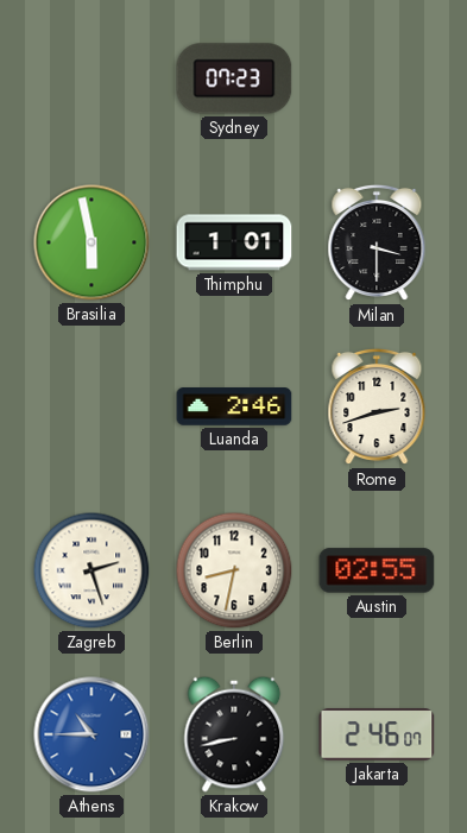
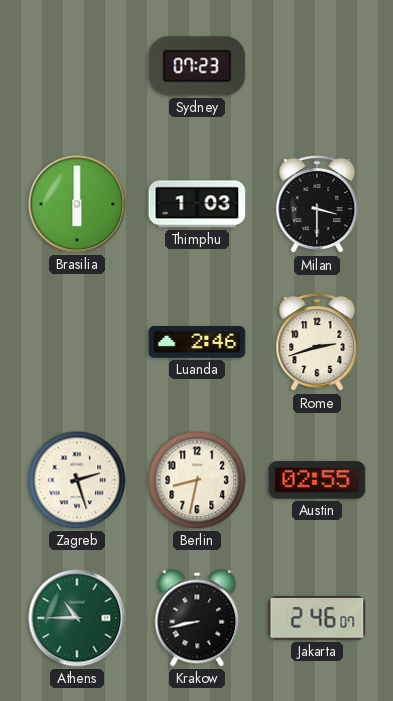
Brasilia: 5:58 -> 6:00 (77, 204)
Thimphu: 1:01 -> 1:03 (197, 204)
Athens dial: blue -> green (77, 618)
